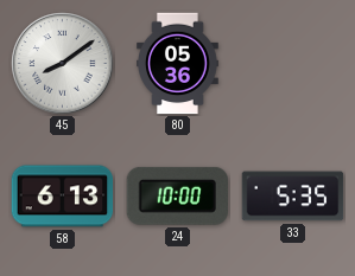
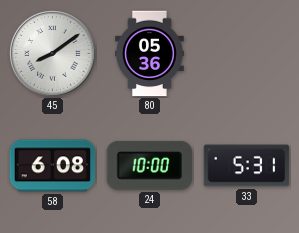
58: 6:13 -> 6:08 (53, 166)
33: 5:35 -> 5:31 (247, 166)
